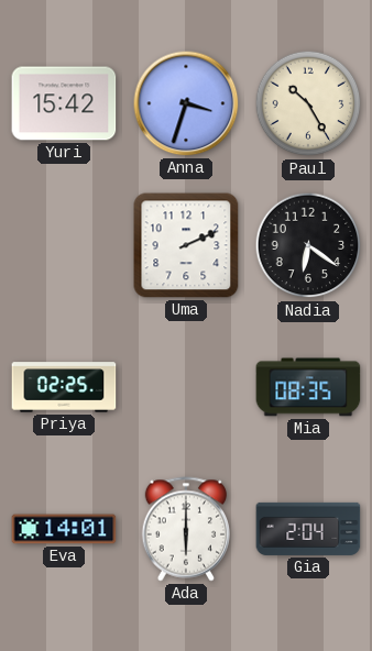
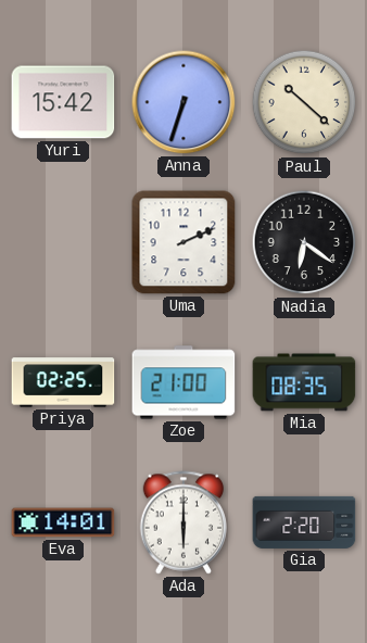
Anna: 3:33 -> 6:33 (184, 102)
Paul: 10:25 -> 10:22 (304, 102)
Zoe: none -> 21:00 (184, 382)
Gia: 2:04 -> 2:20 (304, 522)
